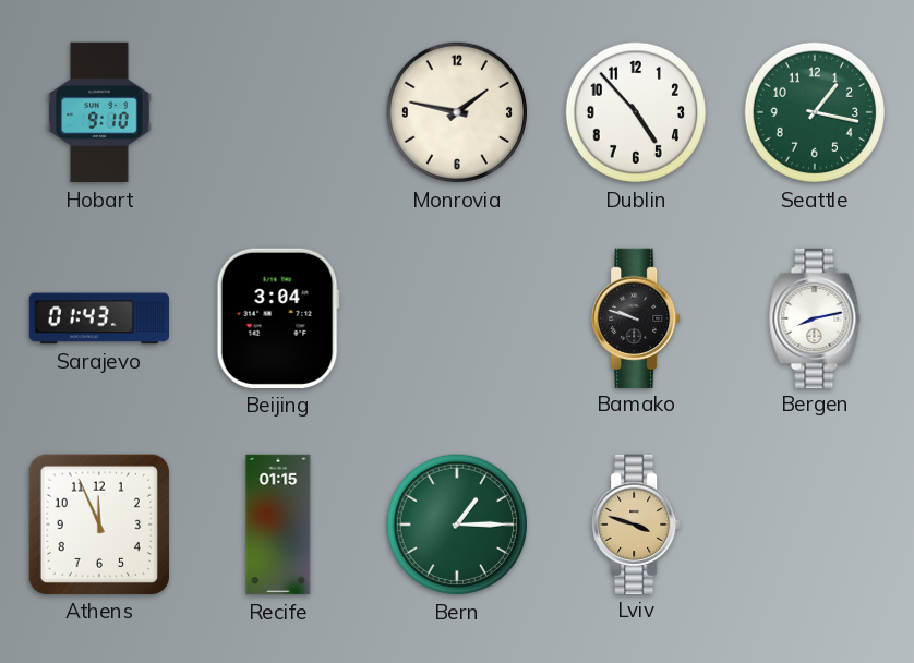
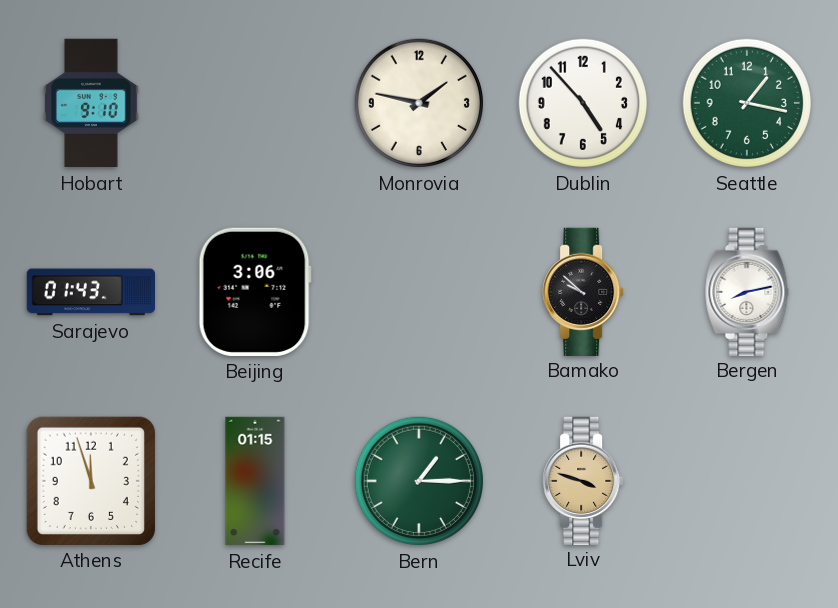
Beijing: 3:04 -> 3:06 (255, 292)
Bamako: 9:48 -> 9:52 (583, 291)
Athens: 11:56 -> 11:57 (91, 481)
